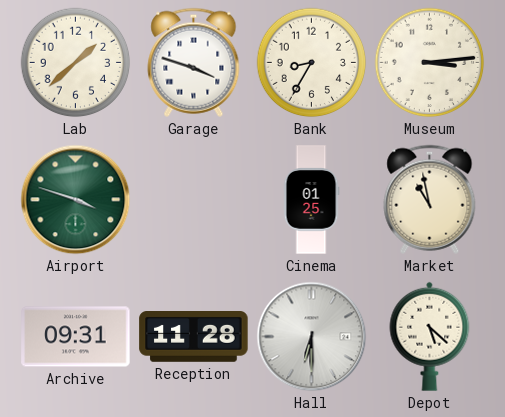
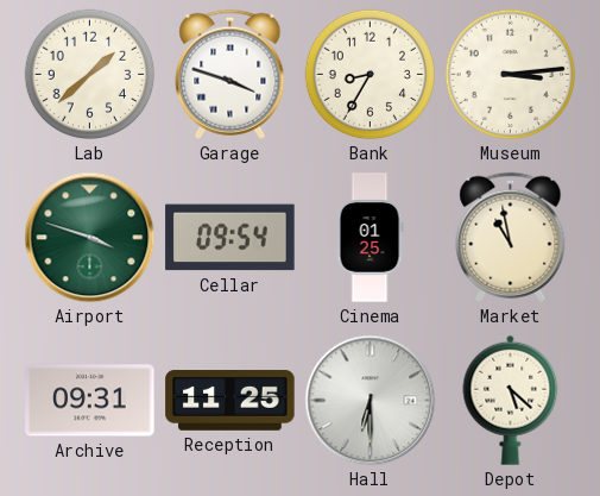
Cellar: none -> 09:54 (230, 238)
Reception: 11:28 -> 11:25 (230, 401)
